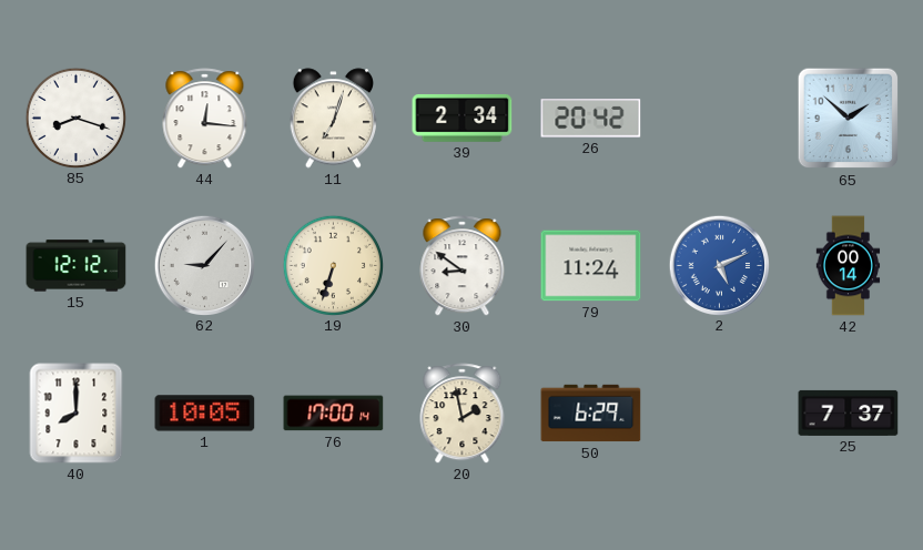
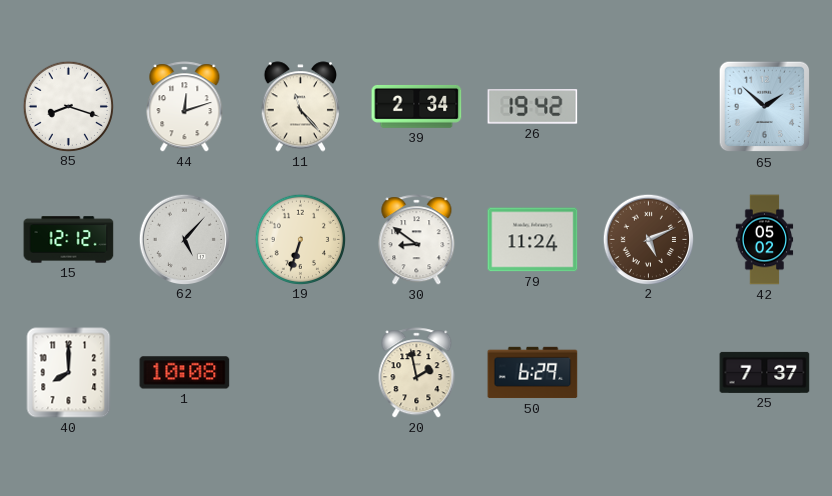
44: 12:16 -> 12:12 (185, 107)
11: 7:03 -> 11:23 (300, 107)
26: 20:42 -> 19:42 (533, 107)
62: 9:07 -> 5:07 (184, 239)
2 dial: blue -> brown (648, 239)
42: 00:14 -> 05:02 (765, 240)
1: 10:05 -> 10:08 (185, 373)
76: 17:00 -> none (334, 414)
